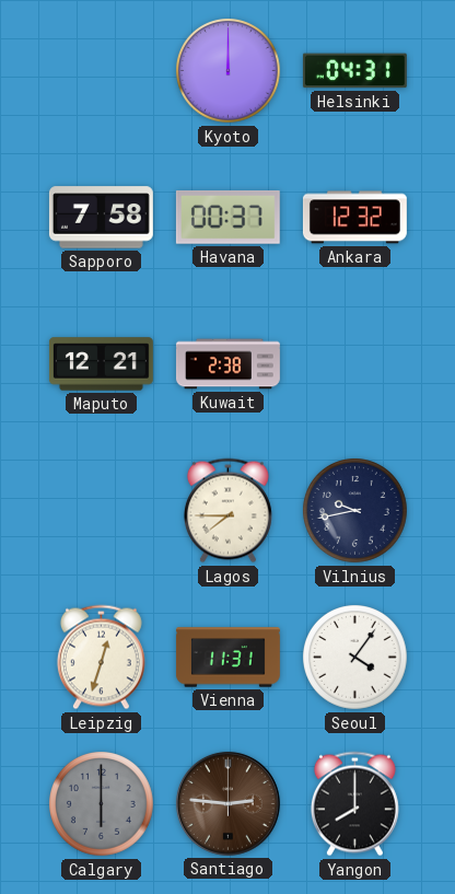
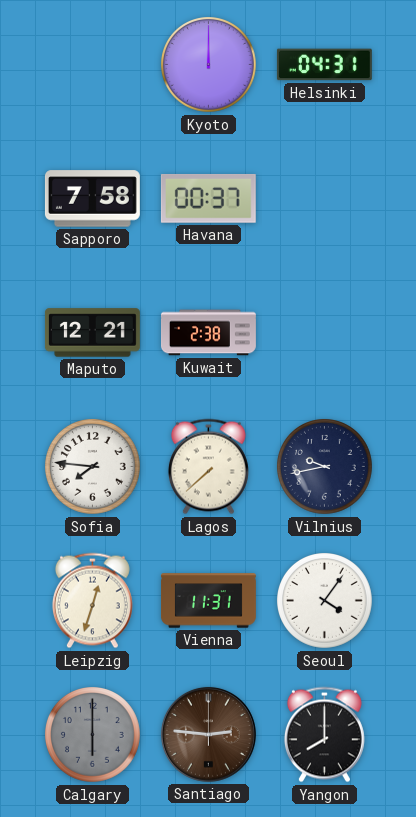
Ankara: 12:32 -> none (354, 218)
Sofia: none -> 7:46 (93, 467)
Lagos: 7:45 -> 7:38 (208, 467)
